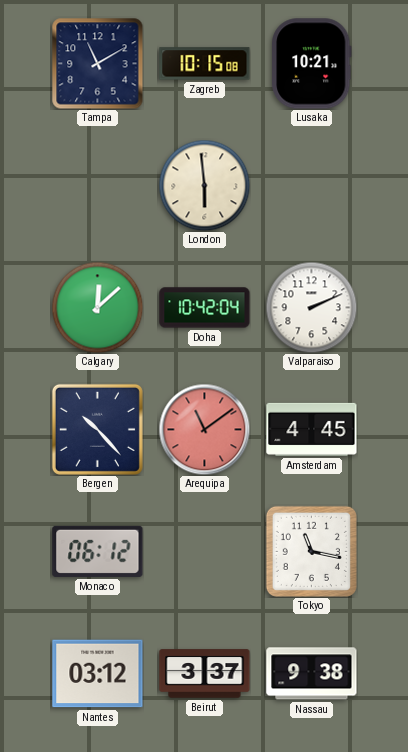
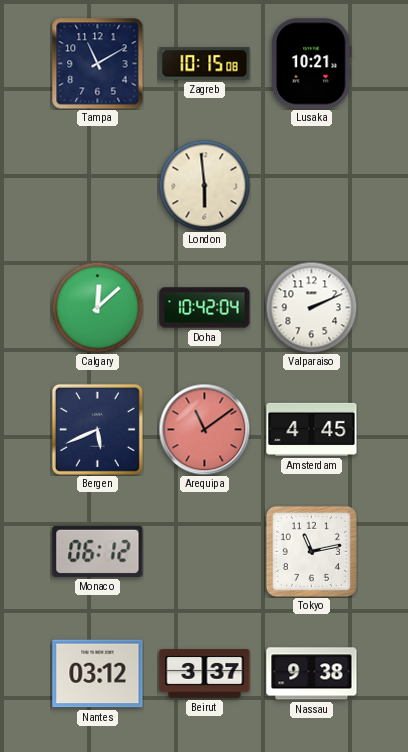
Bergen: 10:23 -> 5:41 (97, 429)
Tokyo: 11:17 -> 11:13 (311, 551)
